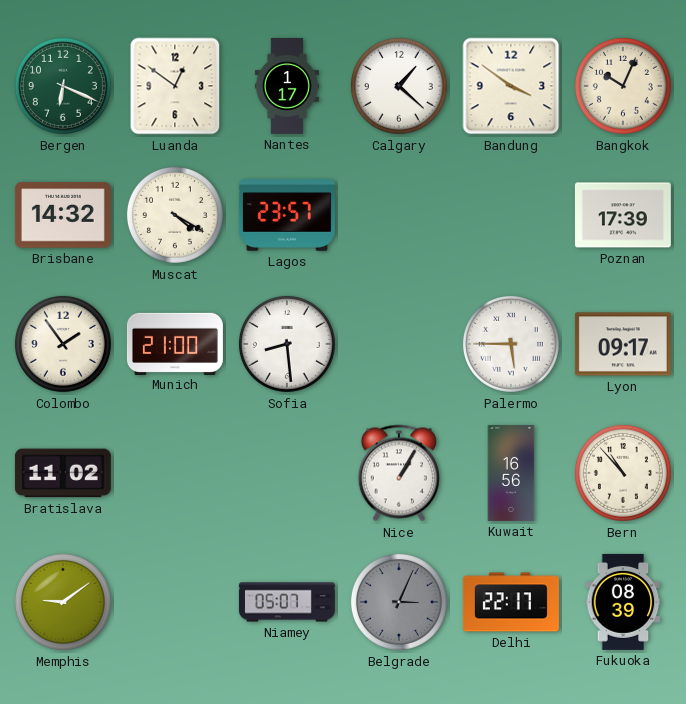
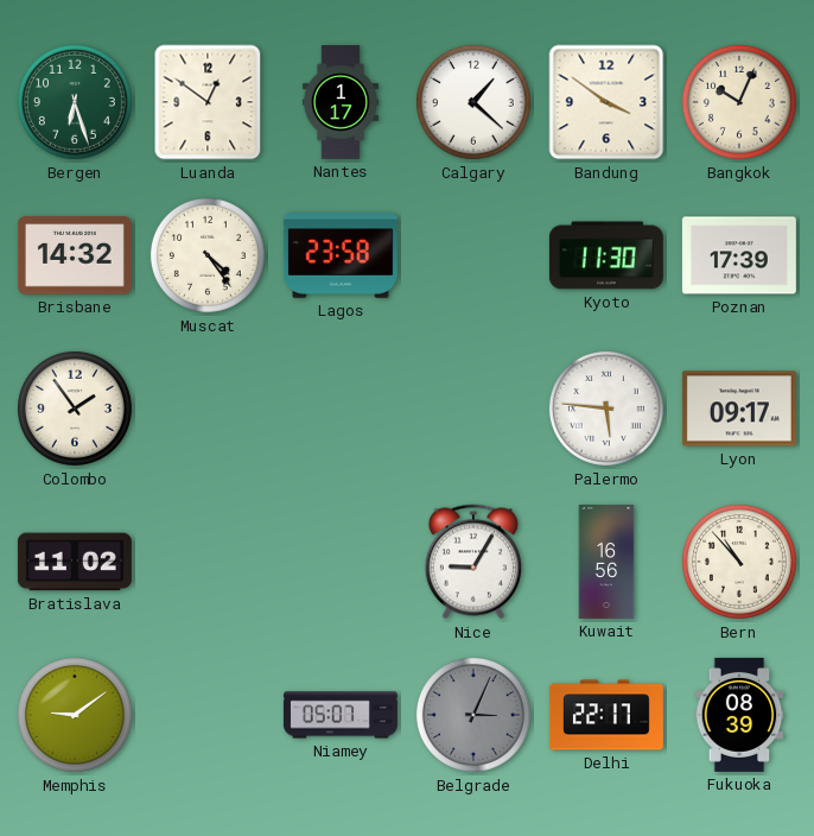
Bergen: 6:19 -> 6:27 (75, 102)
Muscat: 4:20 -> 4:24 (208, 255)
Lagos: 23:57 -> 23:58 (341, 256)
Kyoto: none -> 11:30 (606, 255)
Munich: 21:00 -> none (175, 343)
Sofia: 8:29 -> none (287, 344)
Palermo: 5:45 -> 5:46 (606, 408)
Nice: 1:05 -> 9:05 (473, 562)
